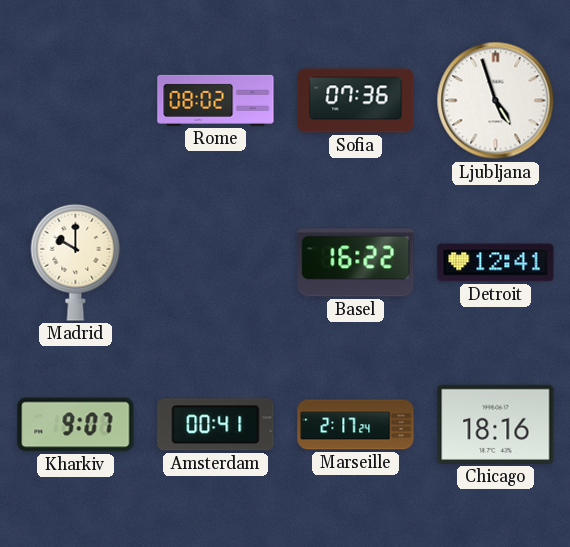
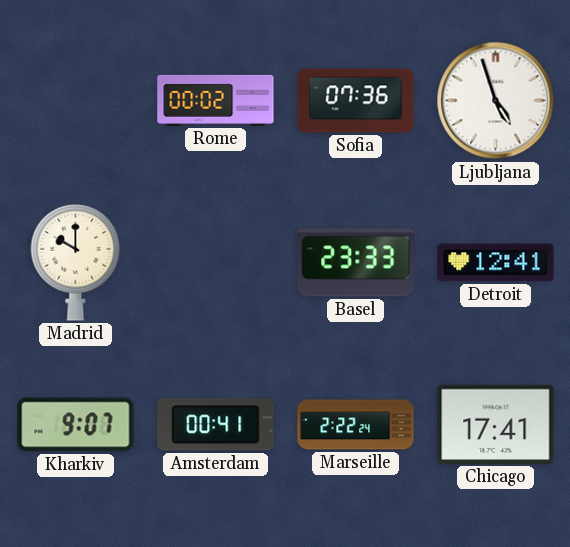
Rome: 08:02 -> 00:02 (216, 100)
Basel: 16:22 -> 23:33 (356, 263)
Marseille: 2:17 -> 2:22 (356, 425)
Chicago: 18:16 -> 17:41 (496, 424)
